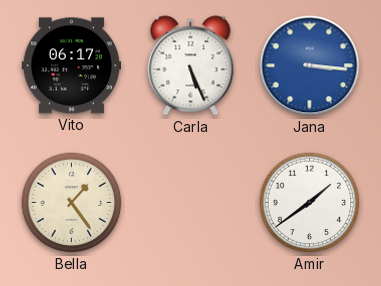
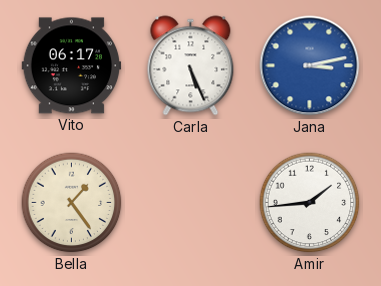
Jana: 3:16 -> 3:13 (310, 66)
Amir: 1:39 -> 1:44 (310, 203)
